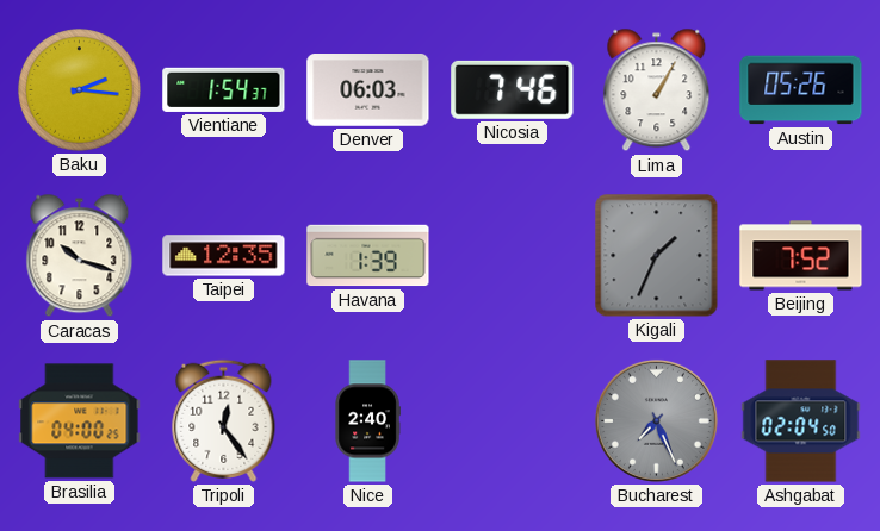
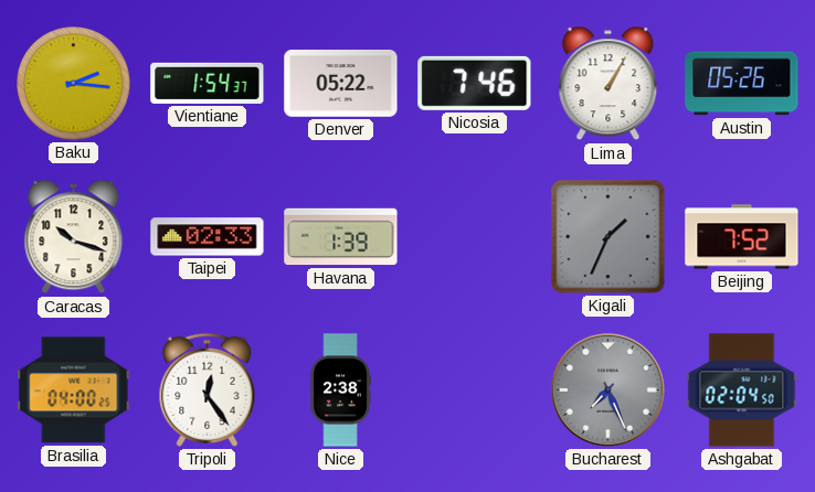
Denver: 06:03 -> 05:22 (341, 84)
Taipei: 12:35 -> 02:33 (208, 237)
Nice: 2:40 -> 2:38 (340, 391)
